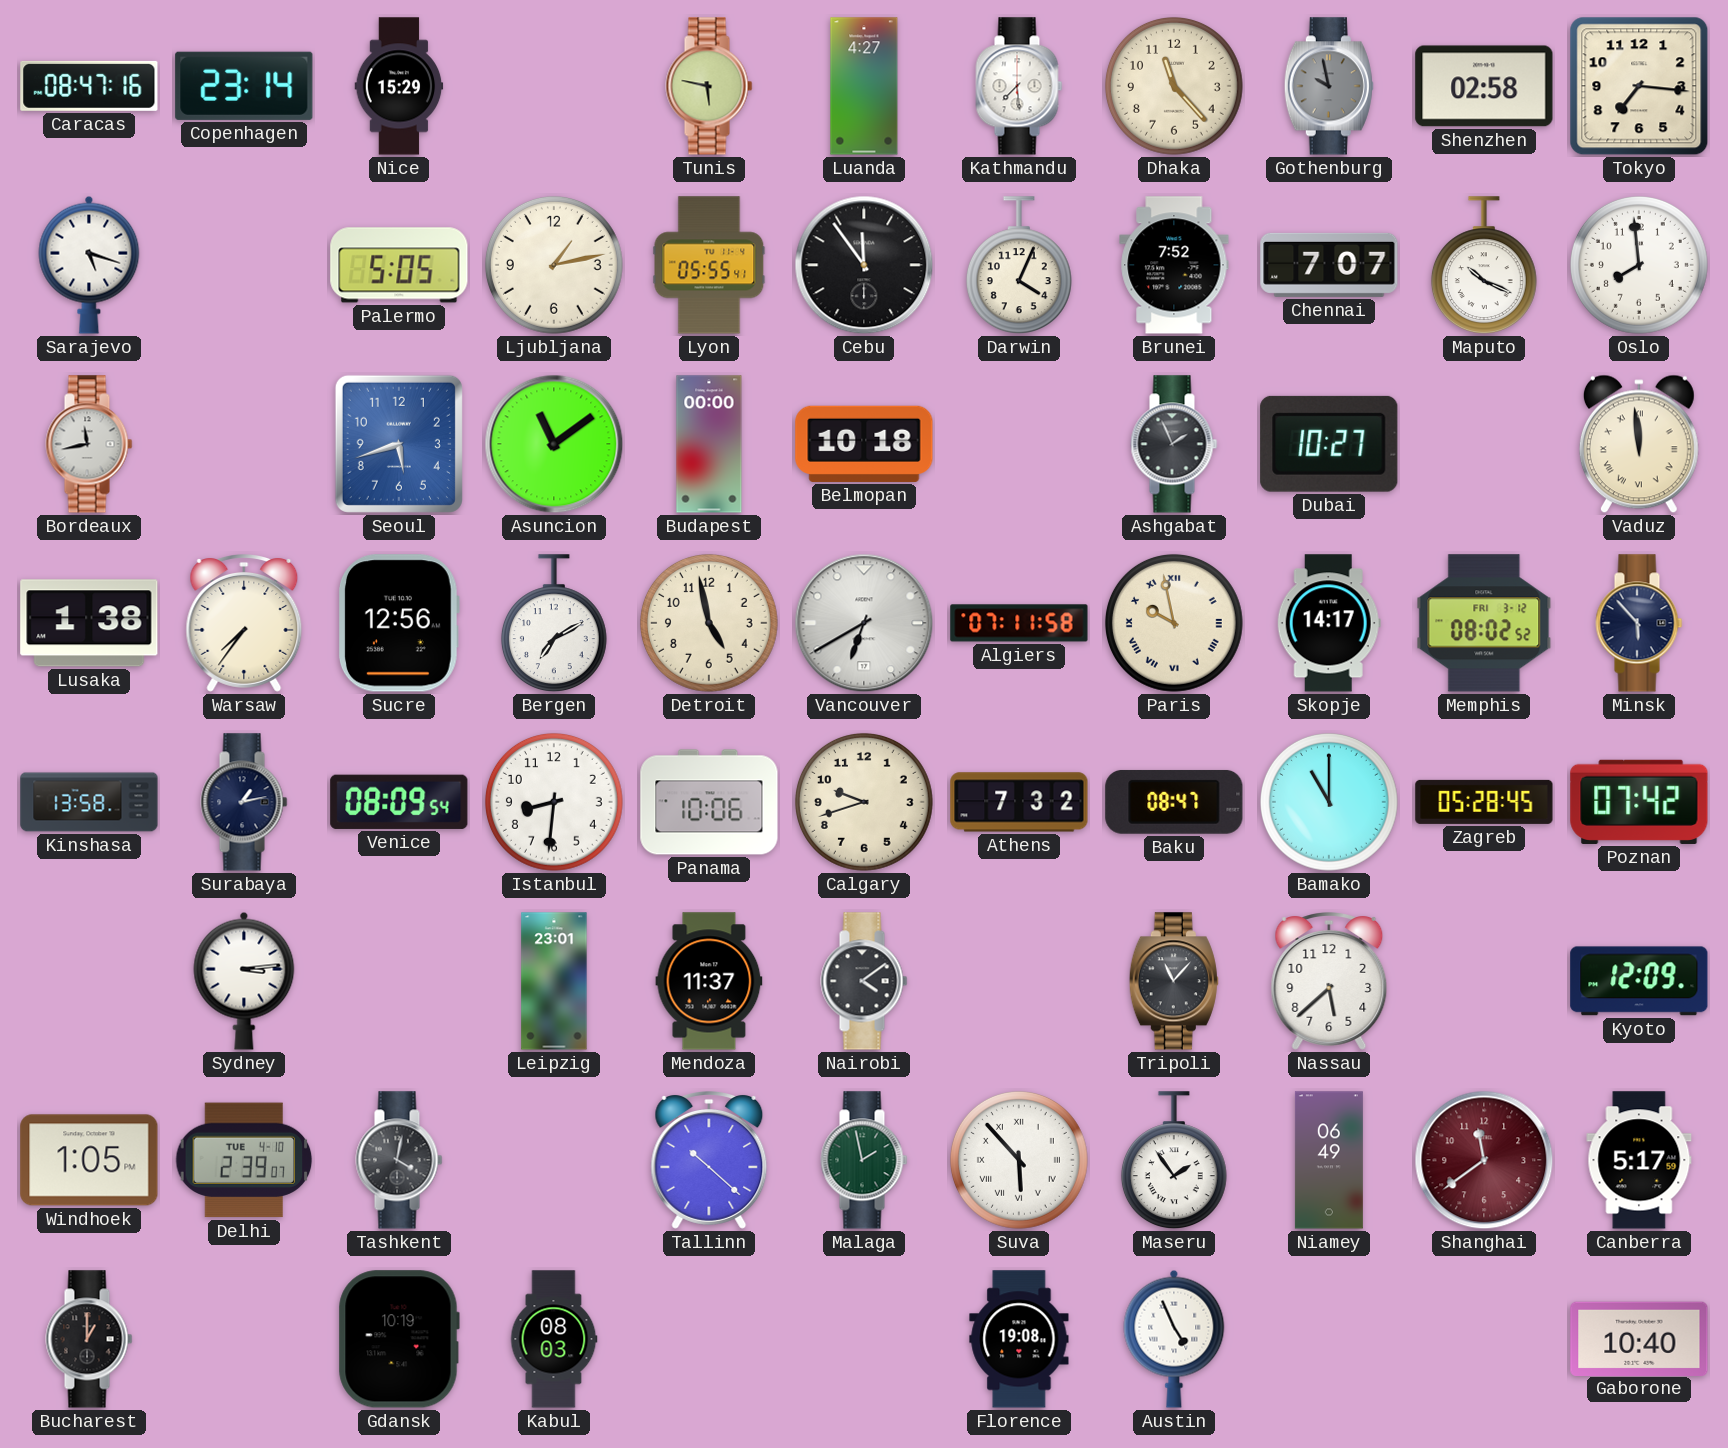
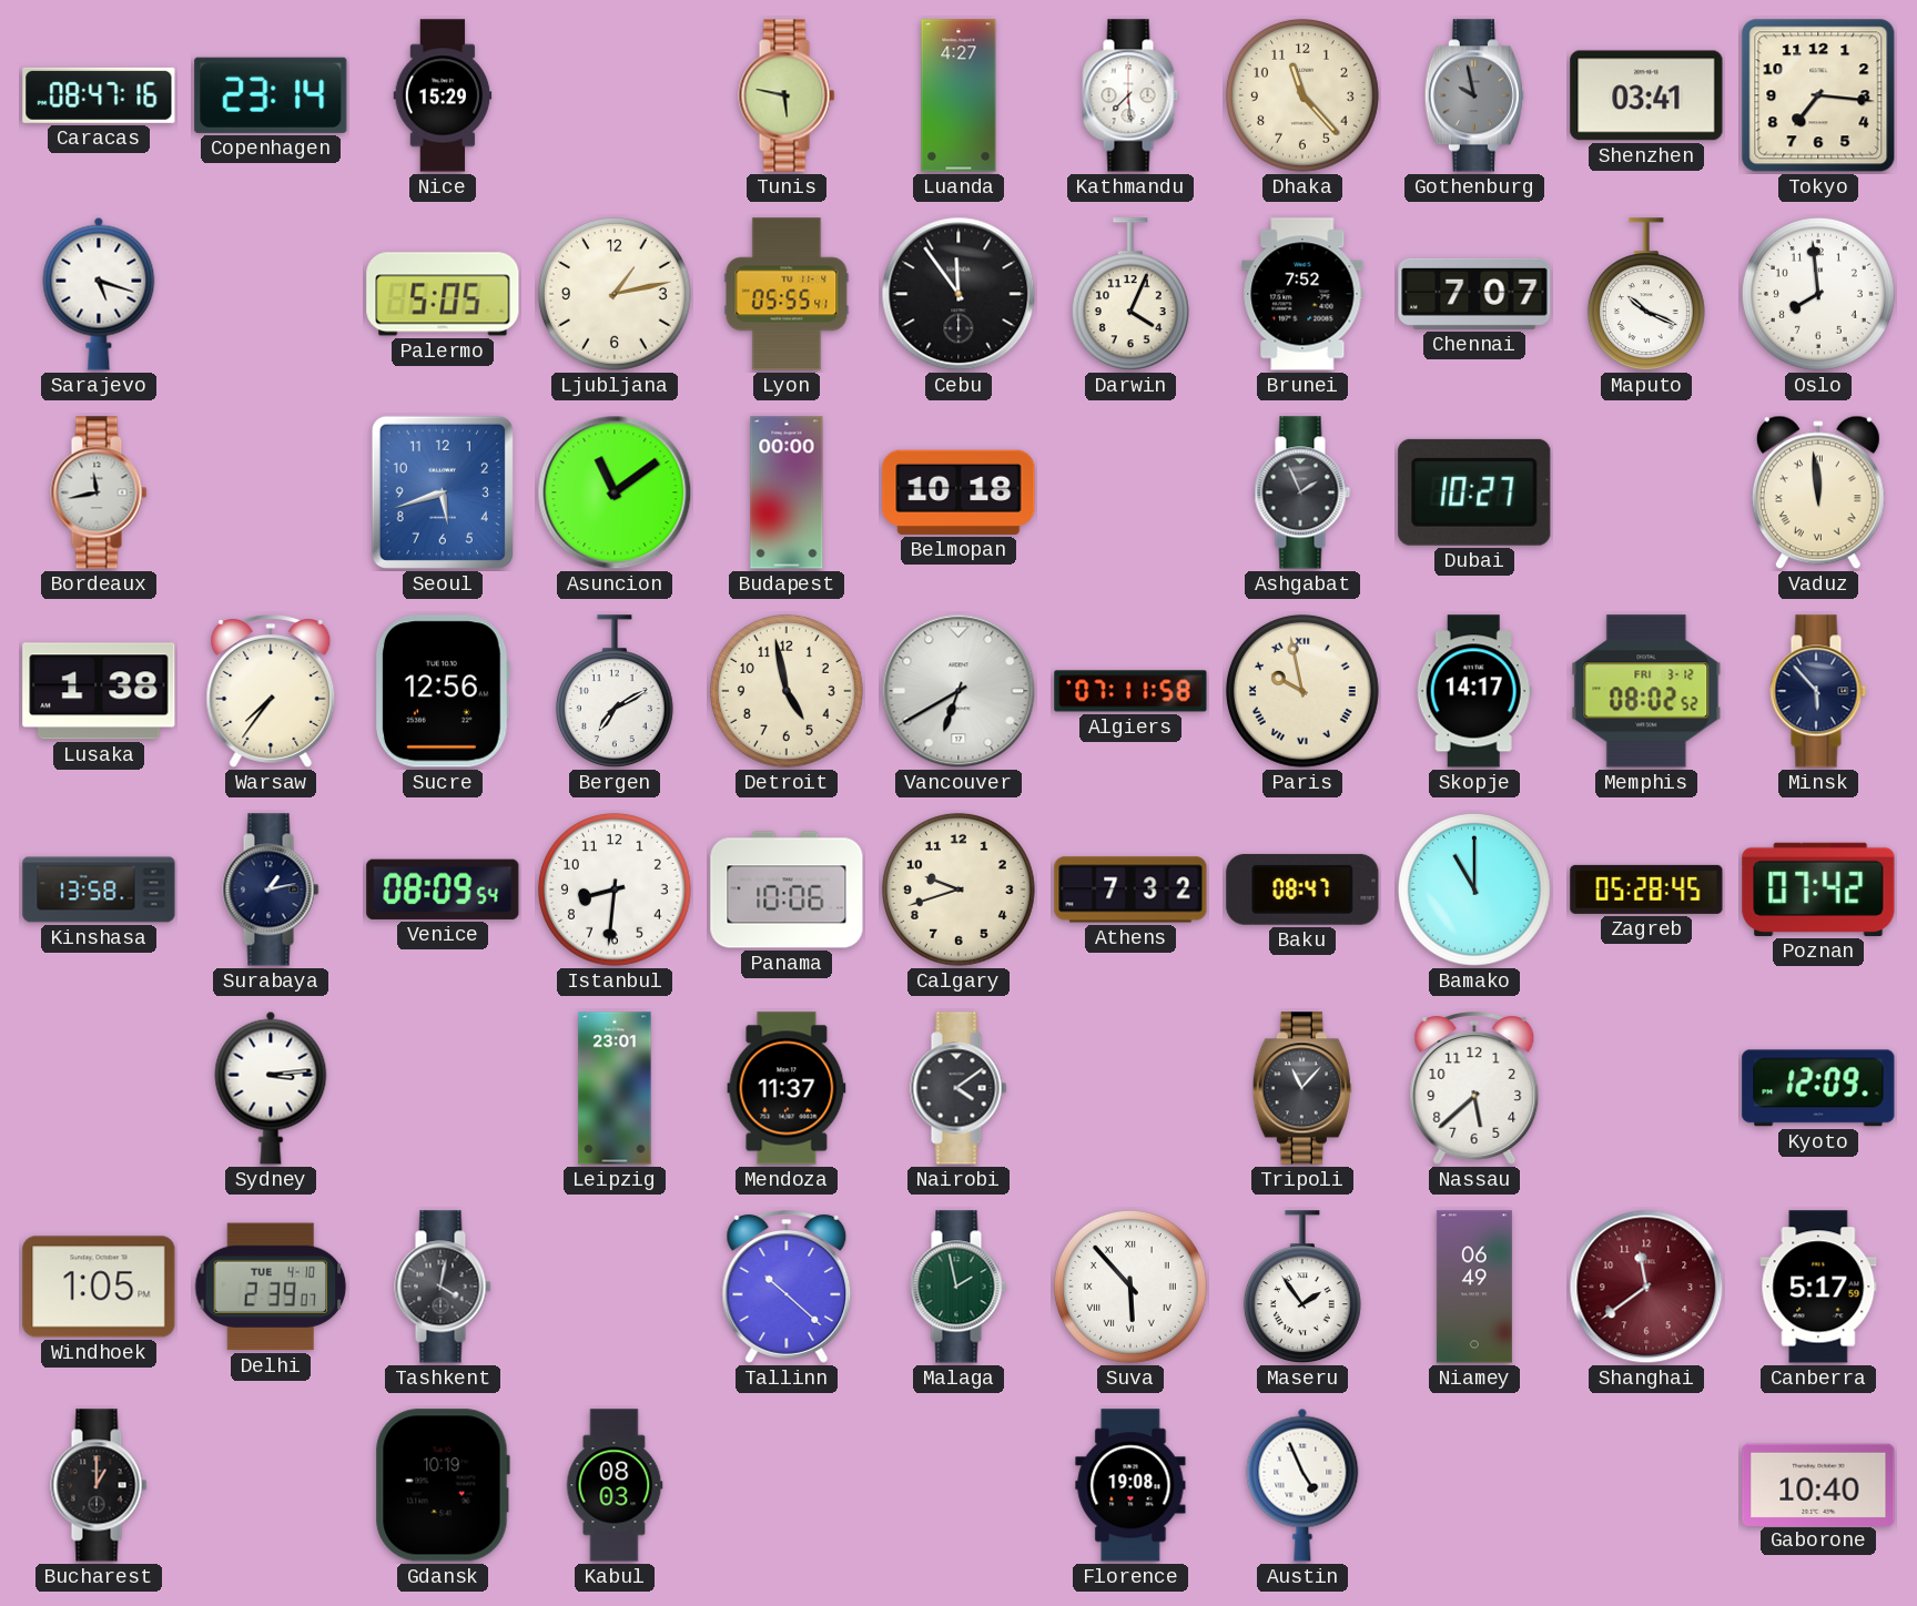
Shenzhen: 02:58 -> 03:41 (1646, 95)
